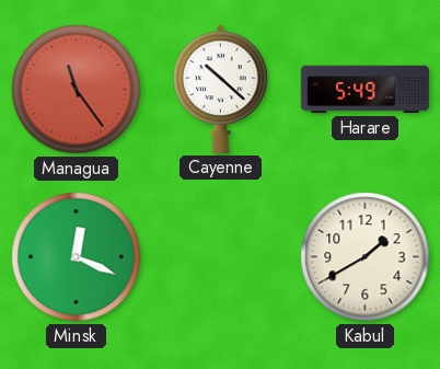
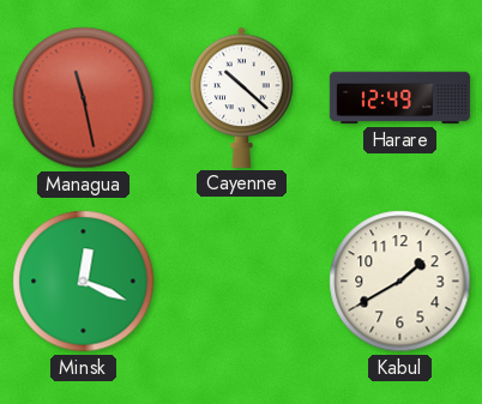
Managua: 11:24 -> 11:28 (84, 98)
Harare: 5:49 -> 12:49 (399, 98)
